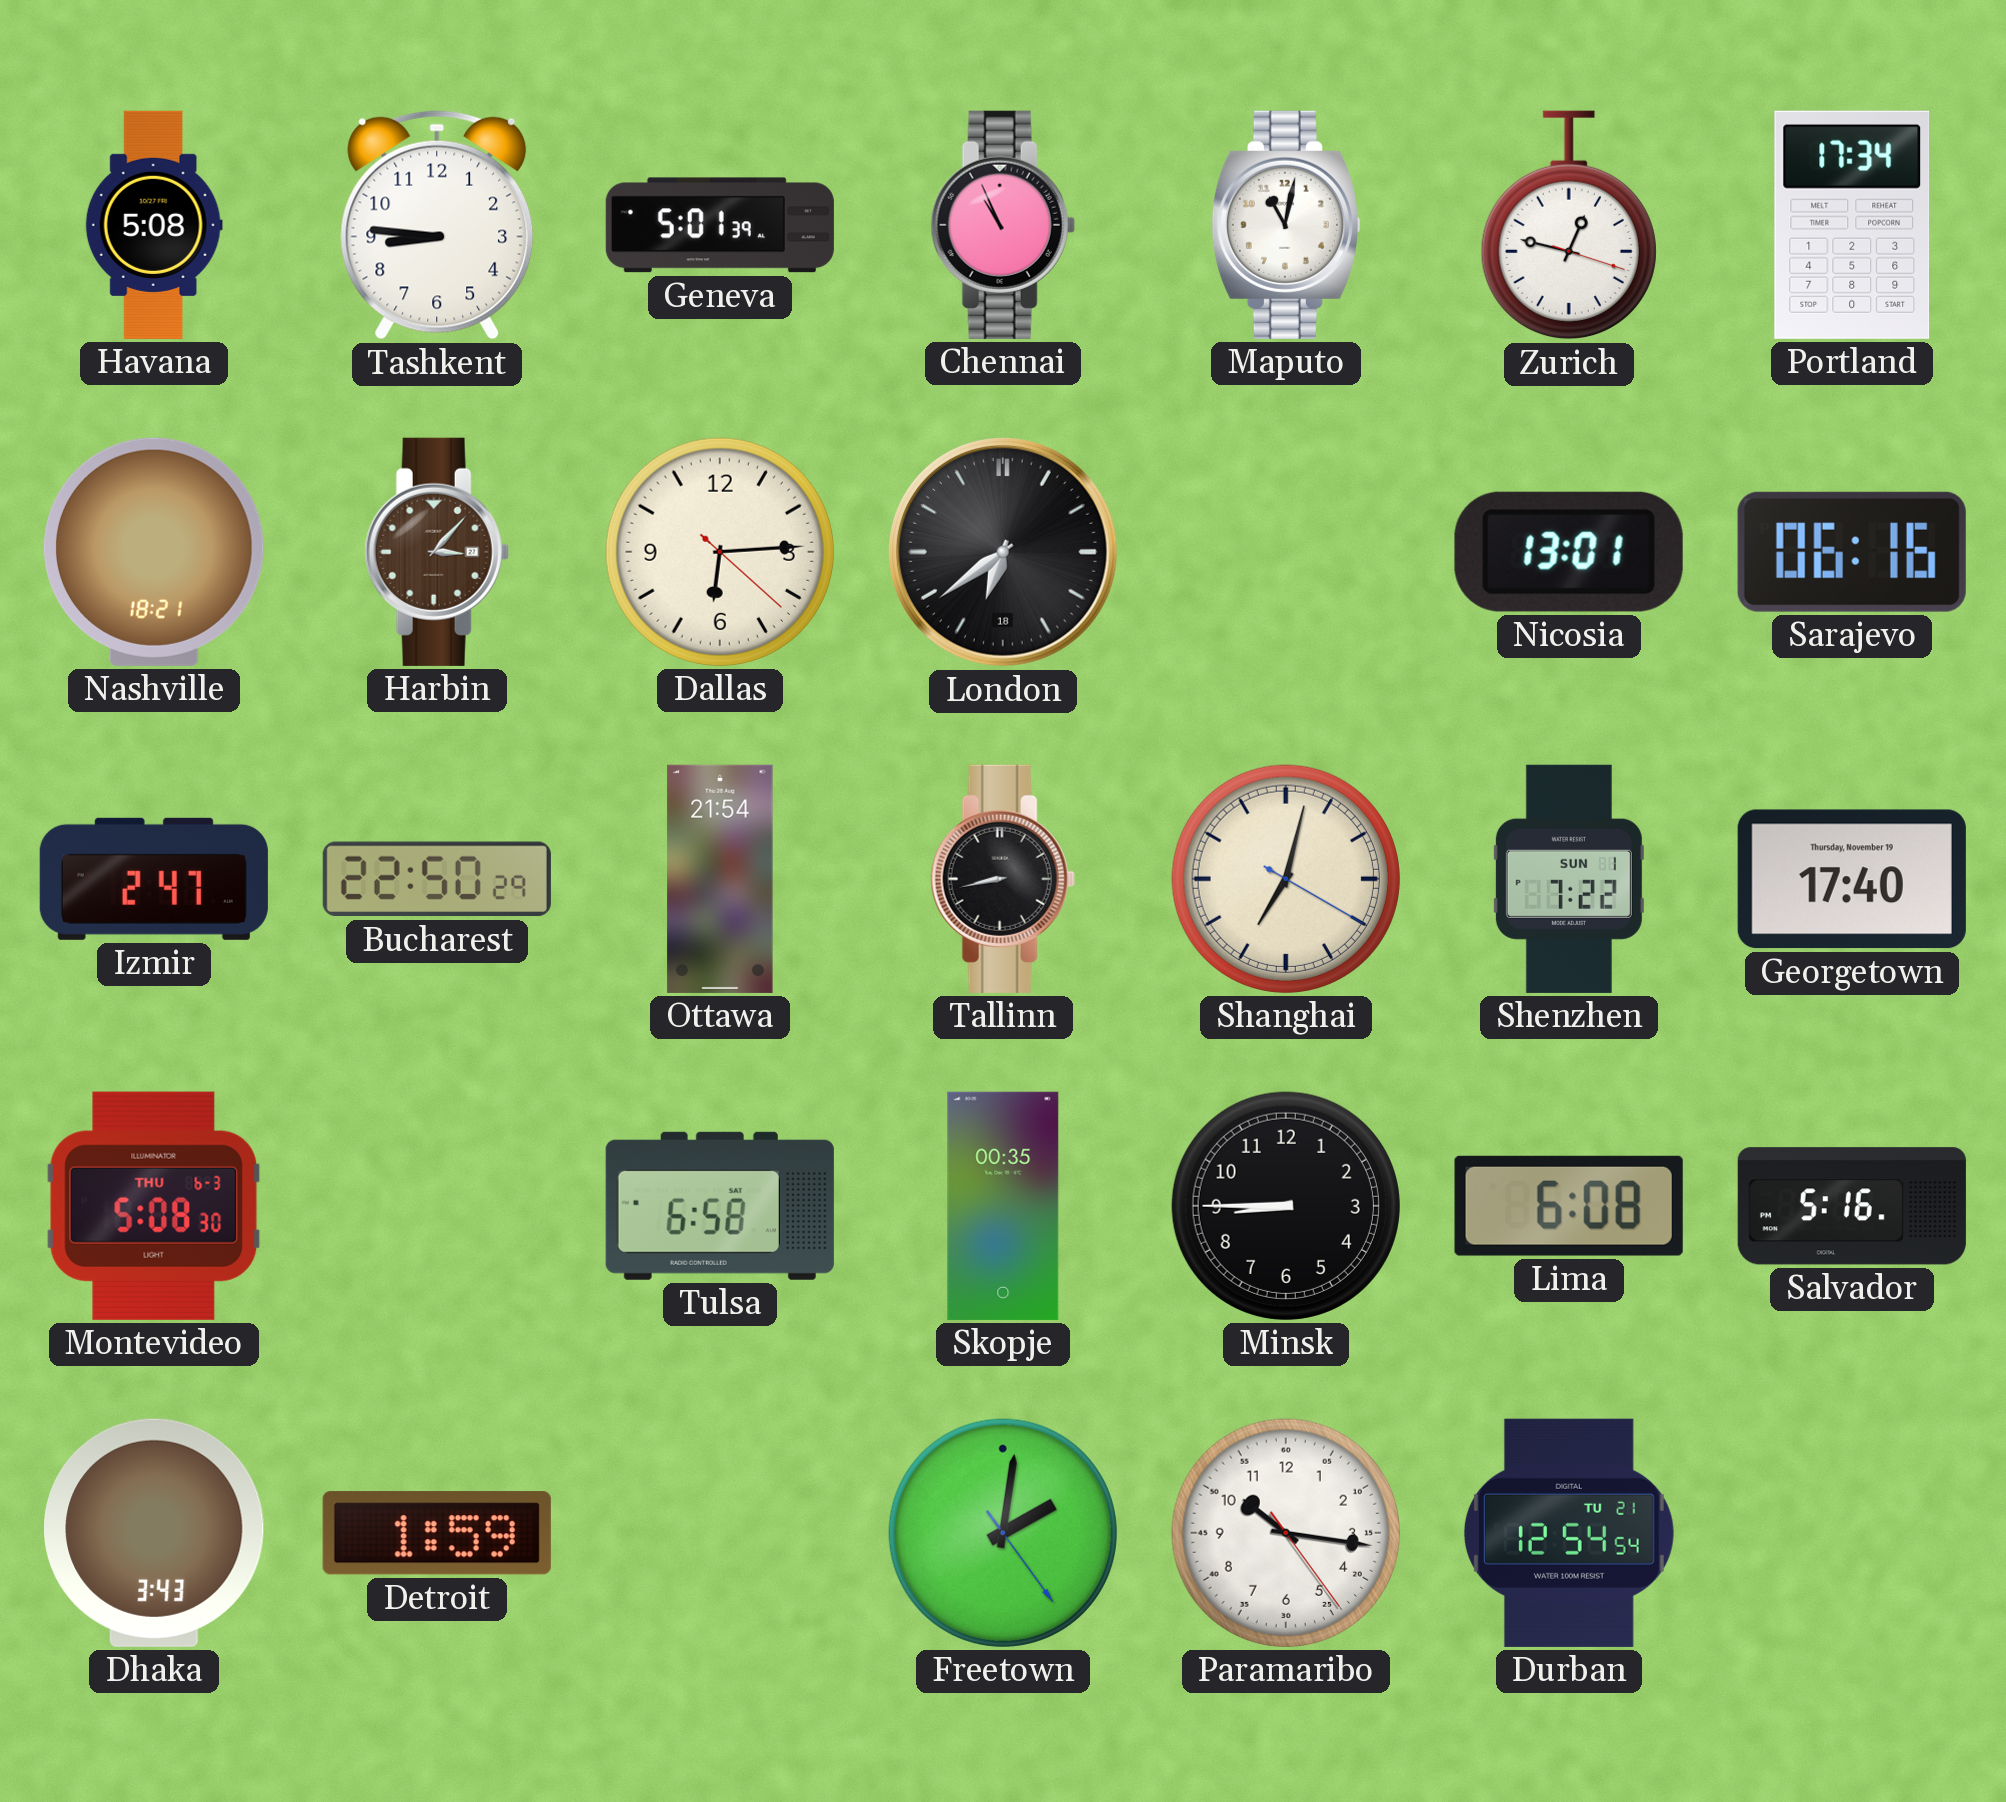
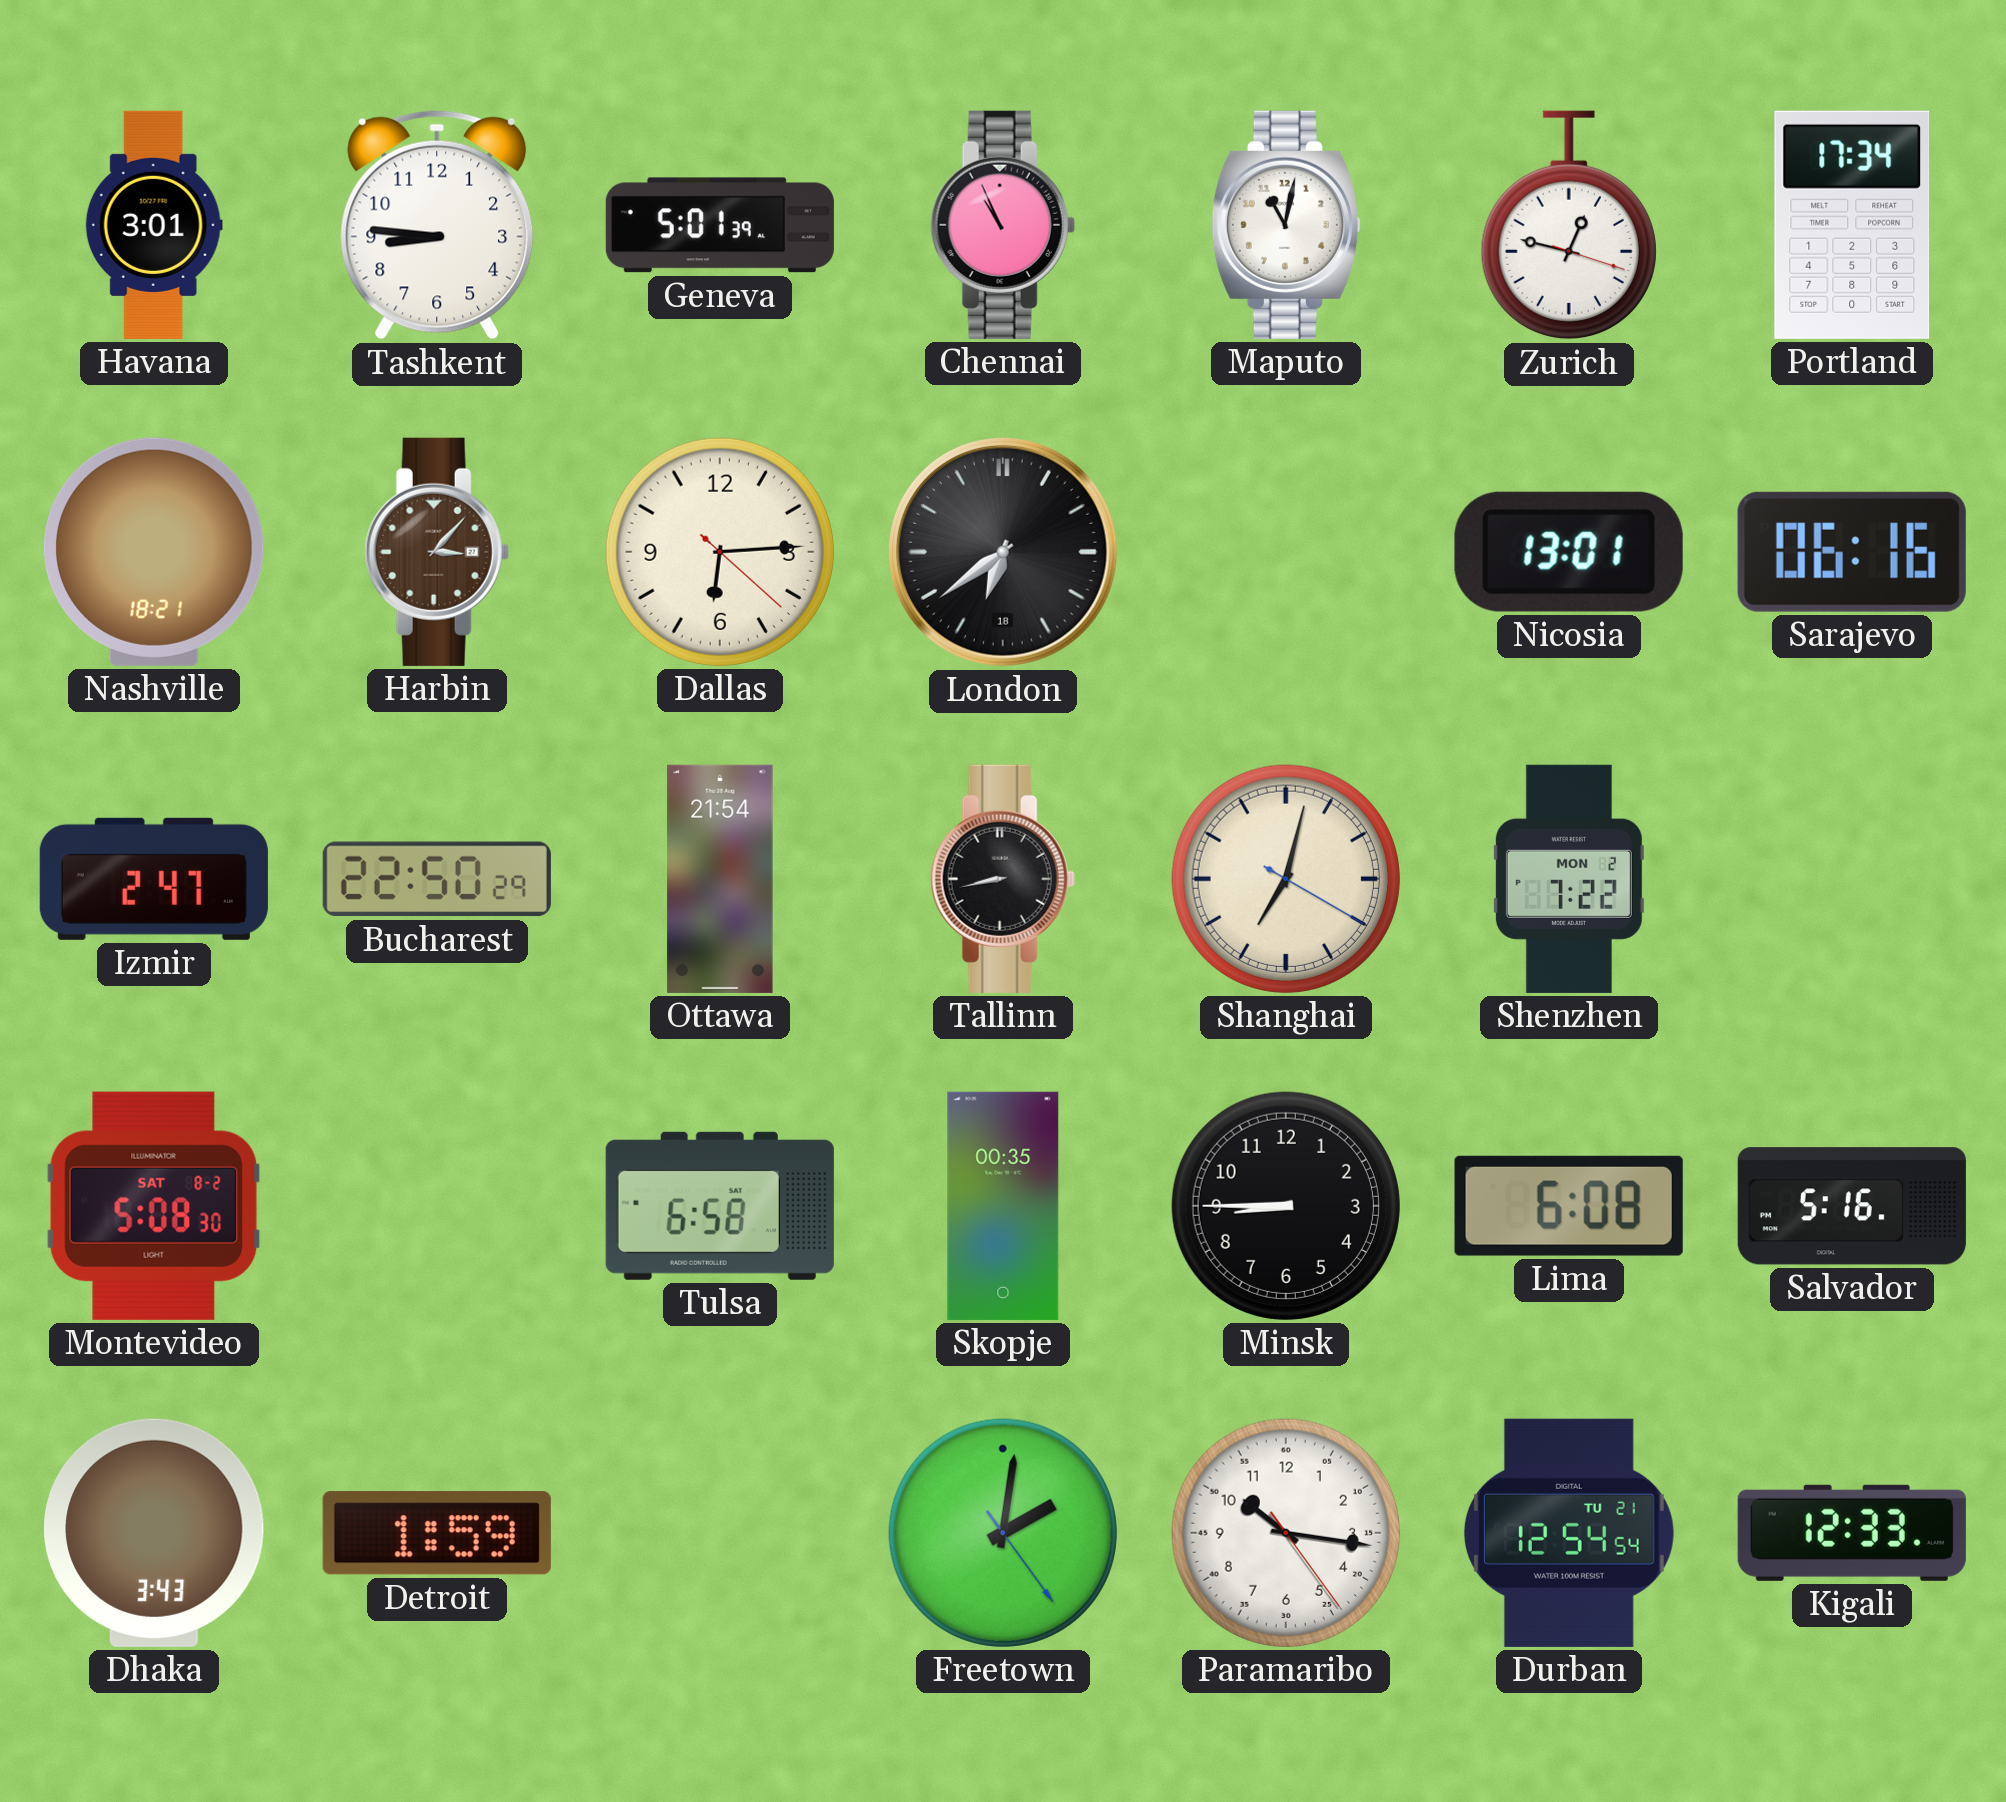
Havana: 5:08 -> 3:01 (154, 225)
Shenzhen date: SUN 1 -> MON 2 (1569, 879)
Georgetown: 17:40 -> none (1852, 879)
Montevideo date: THU 6-3 -> SAT 8-2 (154, 1206)
Kigali: none -> 12:33 (1852, 1533)
